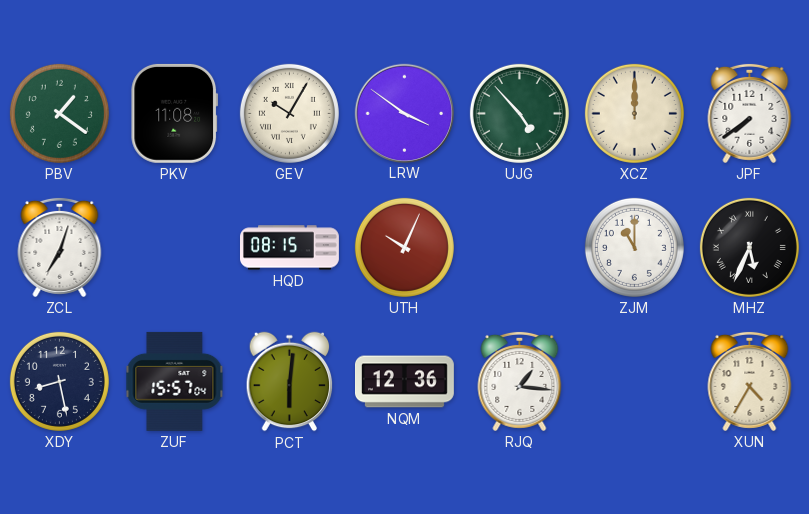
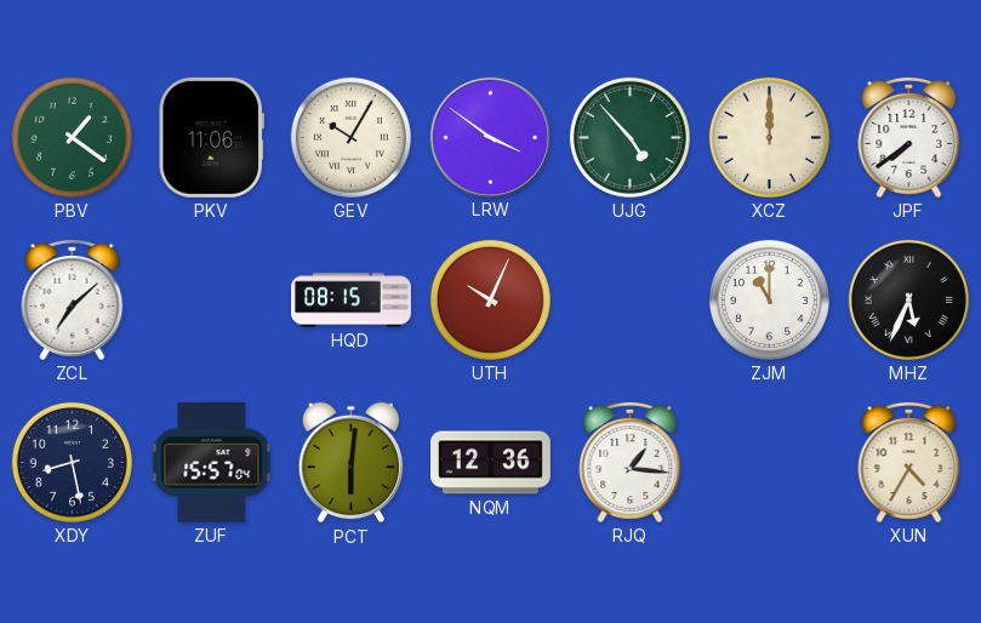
PKV: 11:08 -> 11:06 (212, 137)
ZCL: 7:03 -> 7:08 (73, 299)
